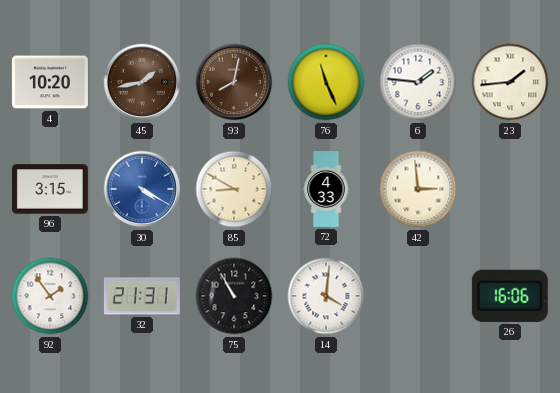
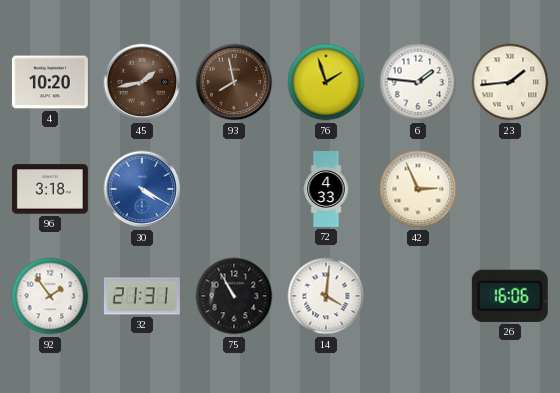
93: 8:02 -> 7:58 (234, 82)
76: 11:26 -> 1:57 (326, 82)
96: 3:15 -> 3:18 (50, 189)
85: 8:50 -> none (234, 189)
42: 2:59 -> 2:56 (418, 189)
